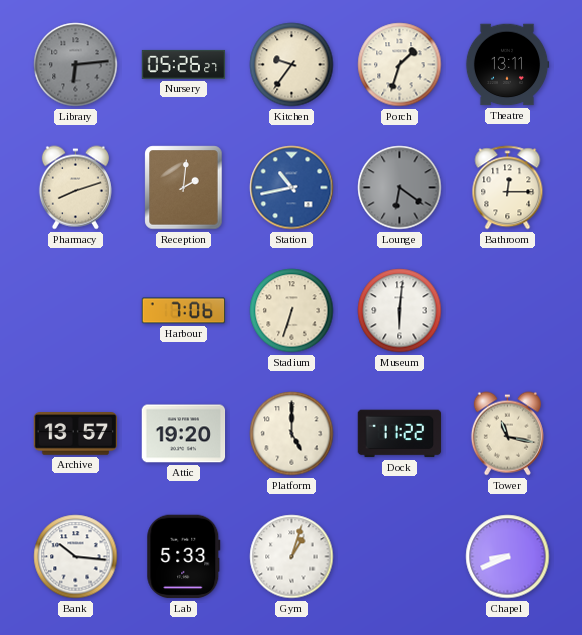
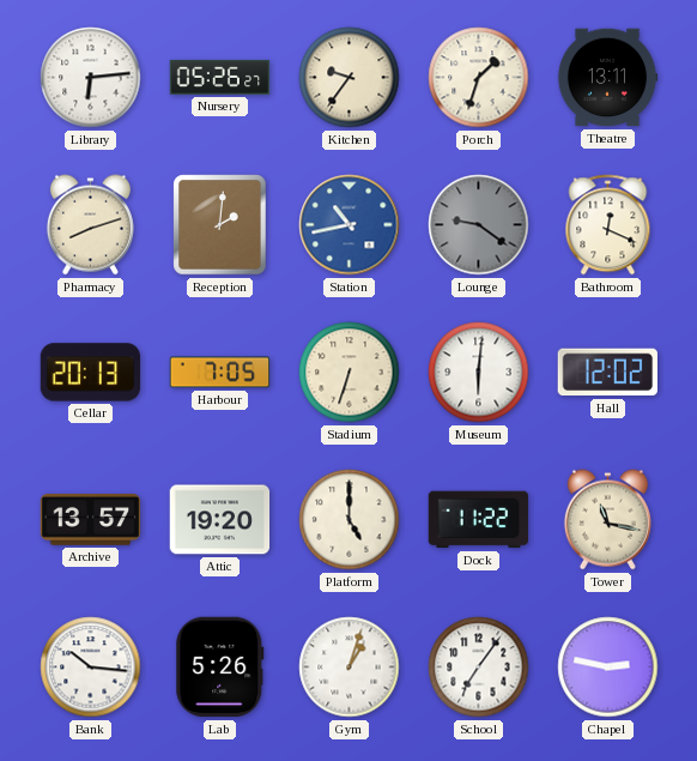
Library dial: grey -> white (91, 78)
Lounge: 6:21 -> 9:21 (479, 225)
Bathroom: 12:15 -> 12:19 (608, 225)
Cellar: none -> 20:13 (91, 373)
Harbour: 7:06 -> 7:05 (220, 373)
Hall: none -> 12:02 (607, 373)
Lab: 5:33 -> 5:26 (220, 668)
School: none -> 7:06 (479, 668)
Chapel: 8:41 -> 2:47 (608, 668)
